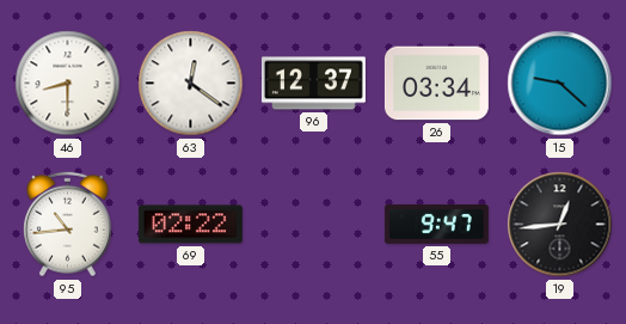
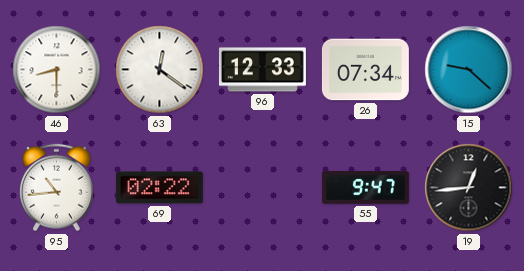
96: 12:37 -> 12:33 (262, 70)
26: 03:34 -> 07:34 (365, 70)
